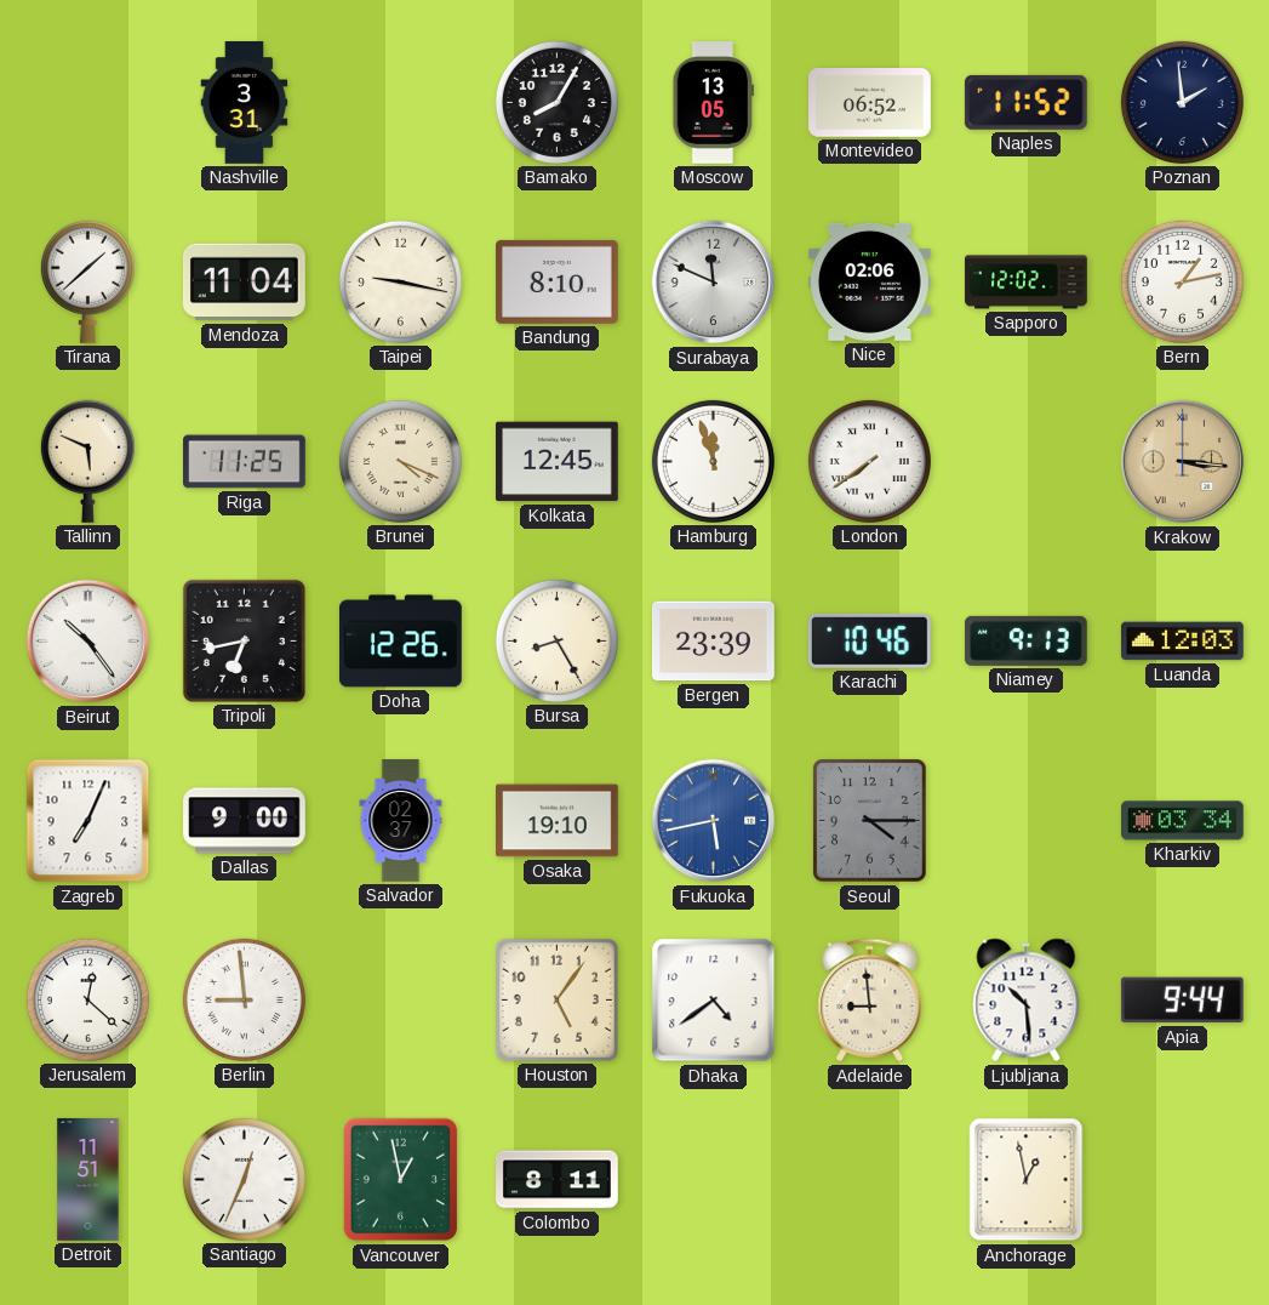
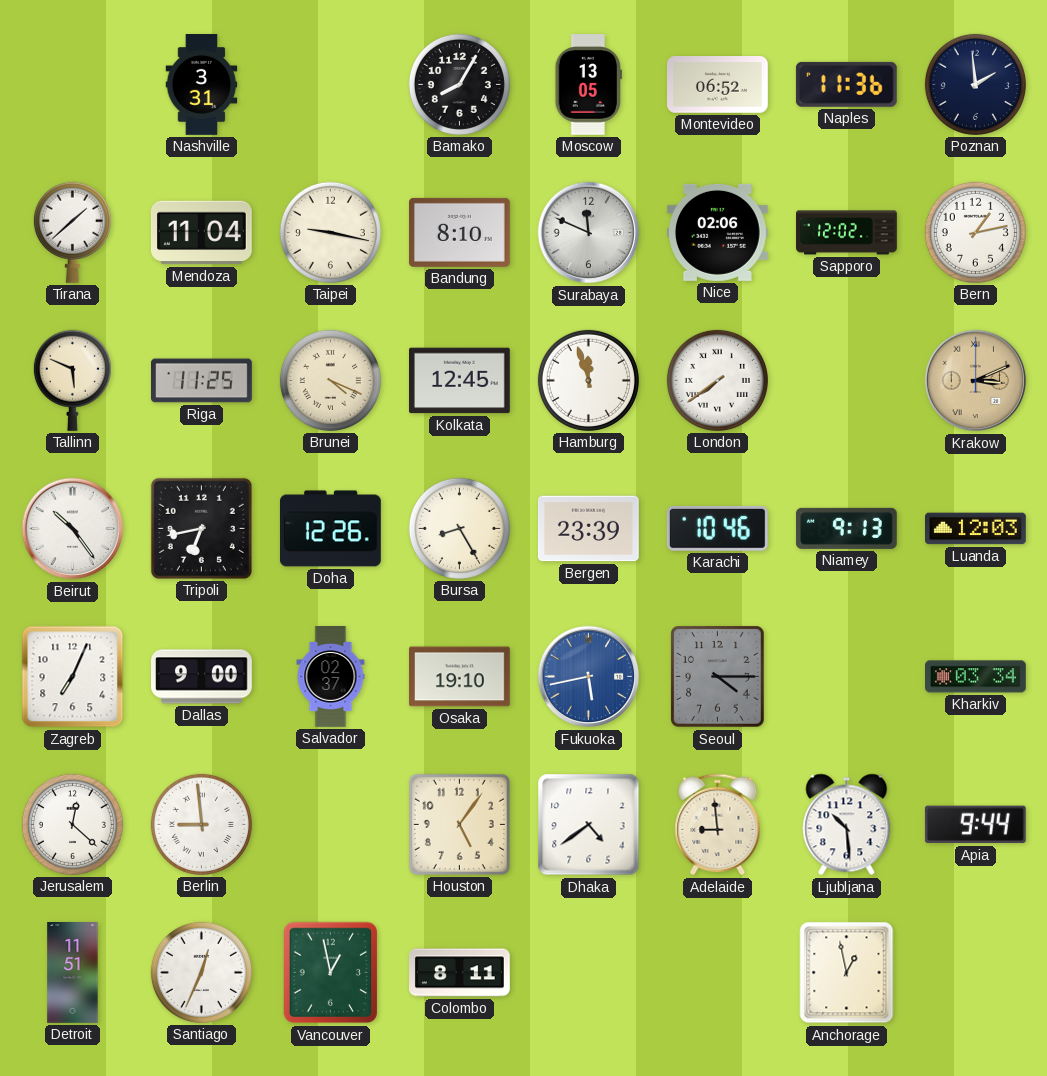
Naples: 11:52 -> 11:36 (846, 84)
Krakow: 3:16 -> 3:11 (976, 381)
